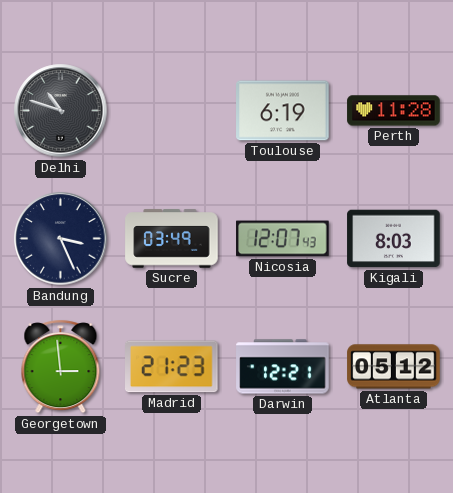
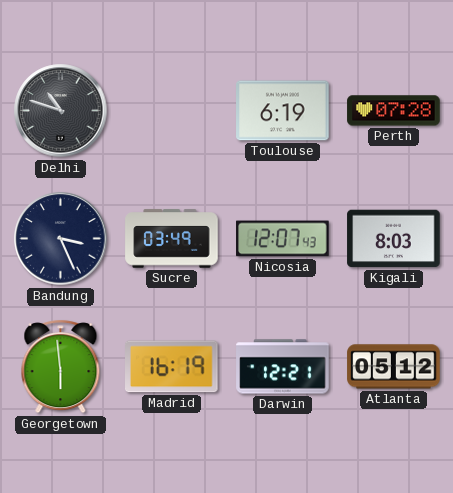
Perth: 11:28 -> 07:28 (394, 111)
Georgetown: 2:59 -> 5:59 (61, 367)
Madrid: 21:23 -> 16:19 (172, 367)
